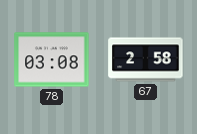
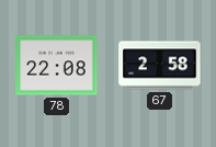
78: 03:08 -> 22:08 (57, 66)
